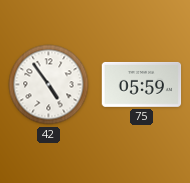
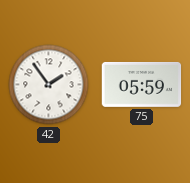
42: 4:54 -> 1:54 (49, 85)
